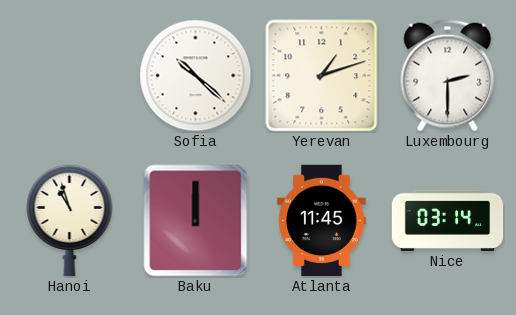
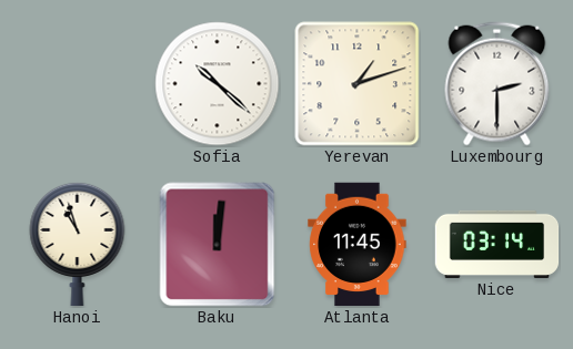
Baku: 12:00 -> 12:01 (218, 245)
